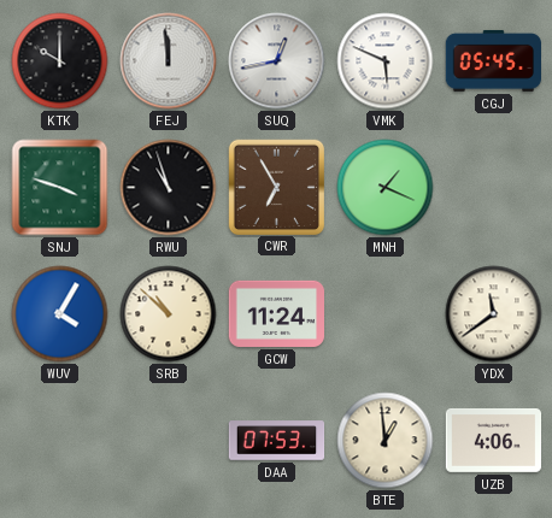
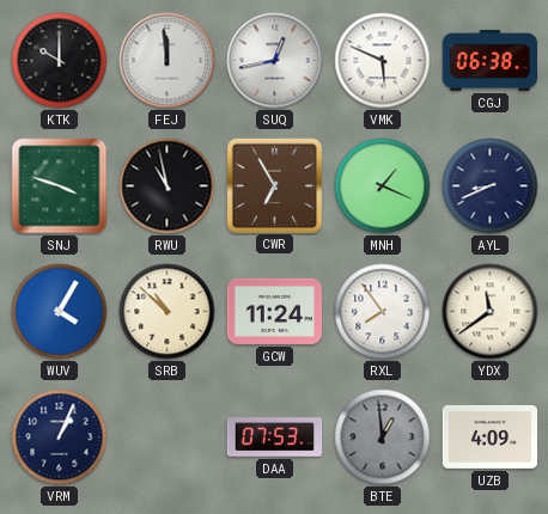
CGJ: 05:45 -> 06:38 (489, 60)
RWU: 10:57 -> 10:58 (168, 186)
AYL: none -> 8:41 (491, 186)
RXL: none -> 7:54 (383, 312)
VRM: none -> 1:04 (60, 437)
BTE dial: cream -> grey (383, 437)
UZB: 4:06 -> 4:09 (491, 436)
